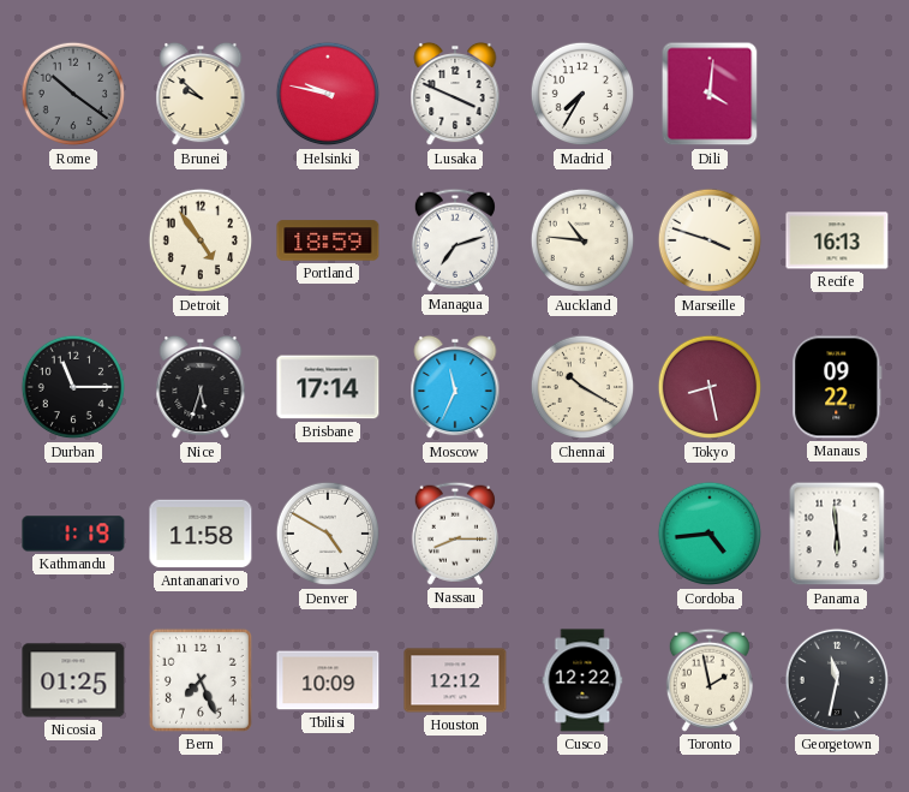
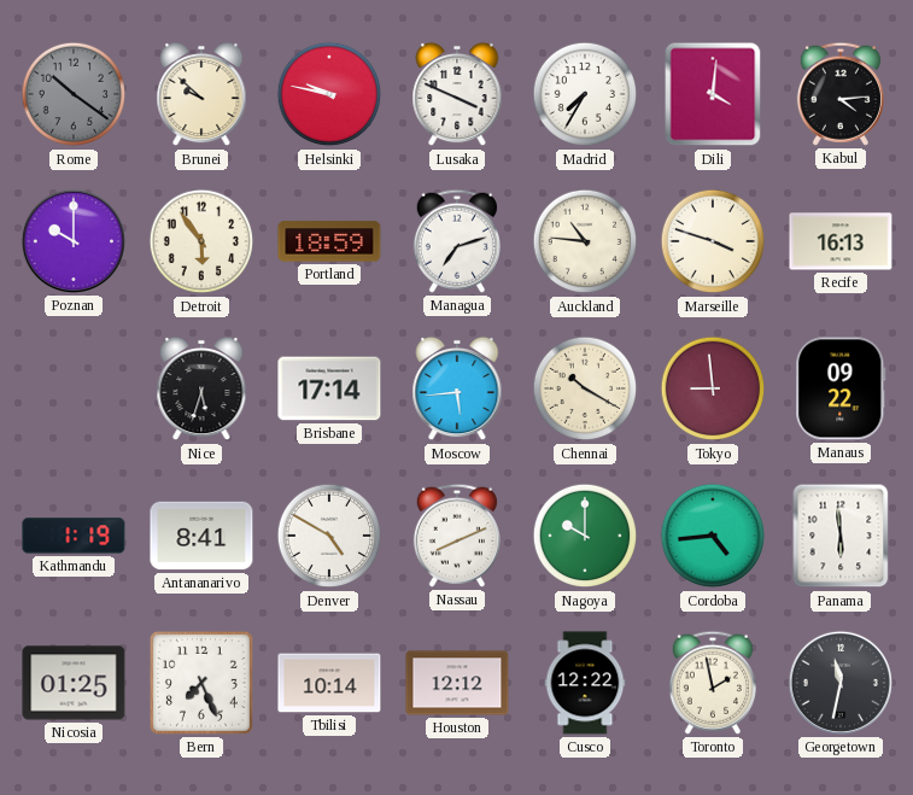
Kabul: none -> 4:14 (841, 94)
Poznan: none -> 10:00 (74, 241)
Detroit: 4:54 -> 5:54 (201, 241)
Durban: 11:15 -> none (73, 387)
Moscow: 11:34 -> 5:44 (457, 388)
Tokyo: 8:28 -> 8:59 (713, 388)
Antananarivo: 11:58 -> 8:41 (201, 536)
Nassau: 8:15 -> 8:11 (457, 536)
Nagoya: none -> 10:00 (585, 536)
Tbilisi: 10:09 -> 10:14 (329, 683)
